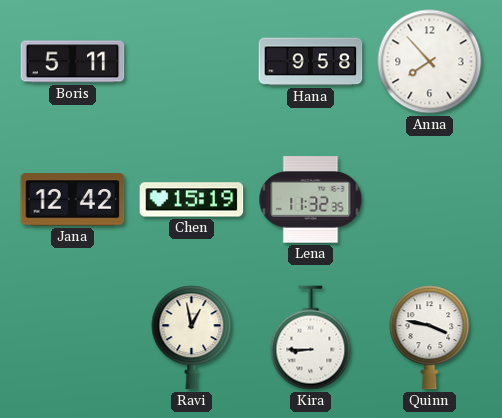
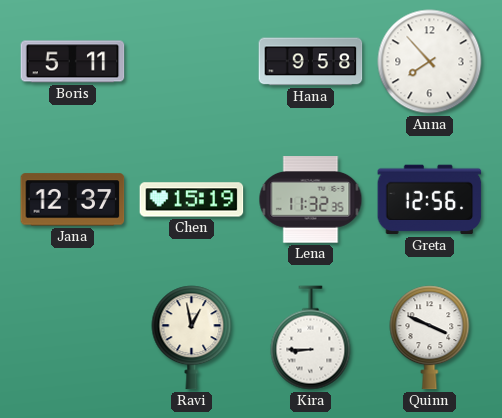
Jana: 12:42 -> 12:37 (73, 200)
Greta: none -> 12:56 (430, 200)
Quinn: 3:47 -> 3:49 (430, 338)
